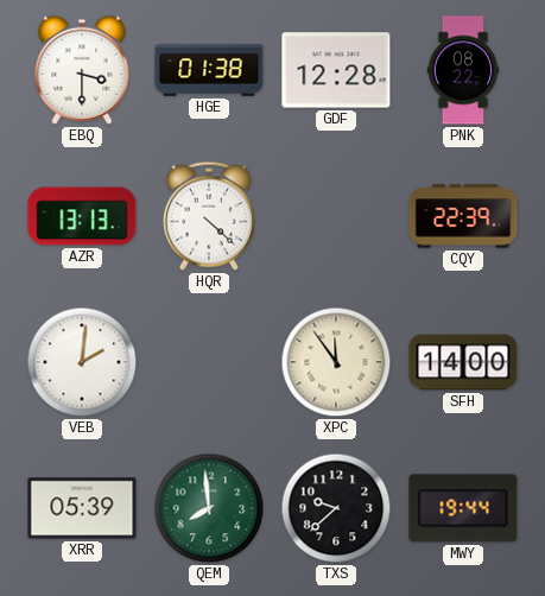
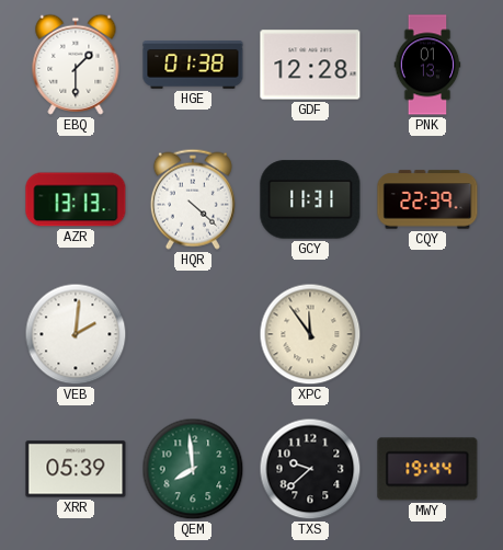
EBQ: 3:30 -> 1:30 (76, 65)
PNK: 08:22 -> 01:13 (427, 65)
GCY: none -> 11:31 (310, 199)
SFH: 14:00 -> none (463, 362)
